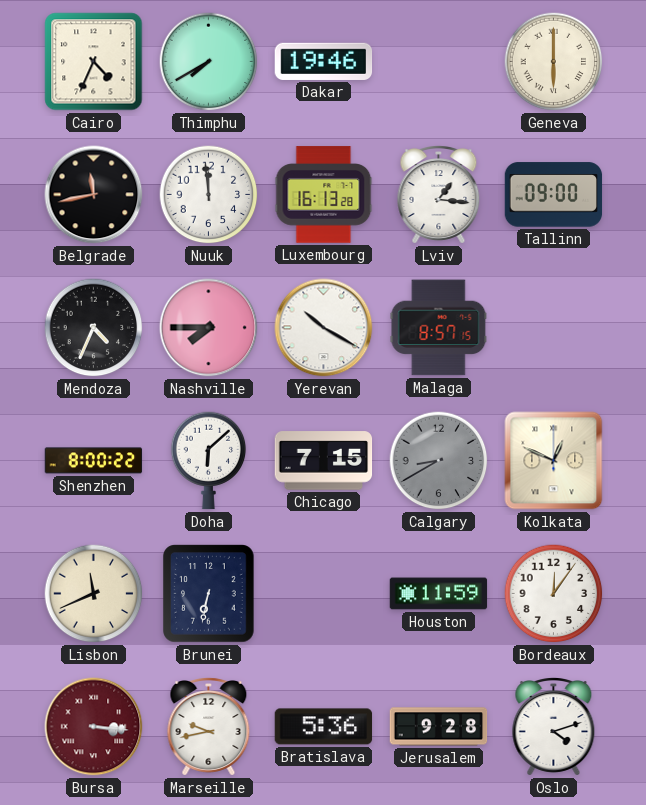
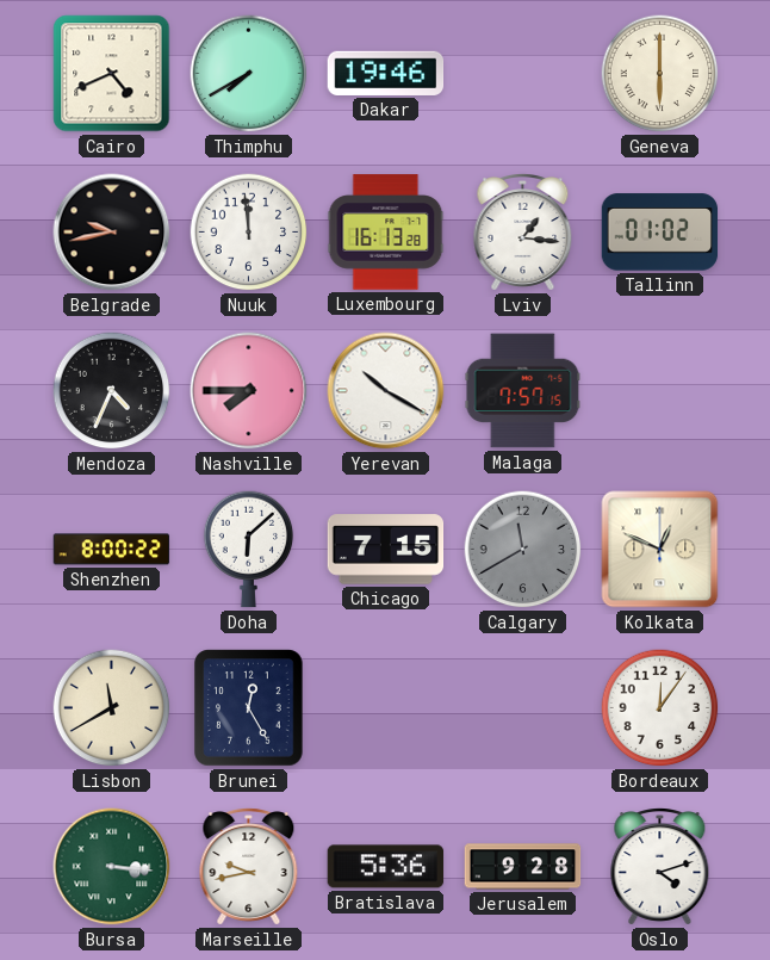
Cairo: 4:34 -> 4:41 (112, 74)
Belgrade: 11:43 -> 9:43 (112, 233)
Tallinn: 09:00 -> 01:02 (660, 233)
Malaga: 8:57 -> 7:57 (523, 391)
Calgary: 8:40 -> 11:40 (523, 550)
Lisbon: 11:41 -> 11:40 (112, 708)
Brunei: 6:32 -> 12:25 (249, 708)
Houston: 11:59 -> none (439, 594)
Bursa dial: burgundy -> green (112, 867)
